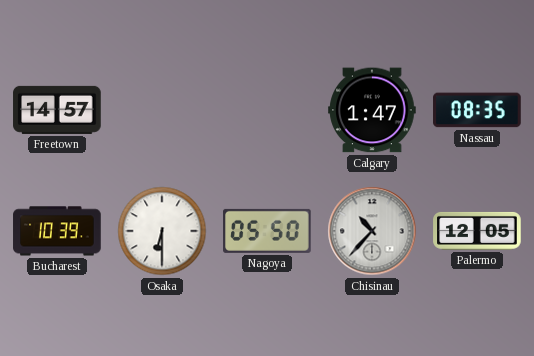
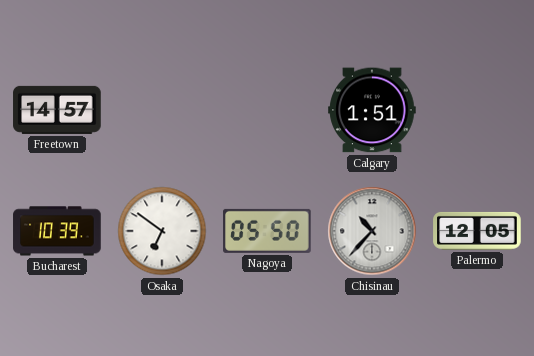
Calgary: 1:47 -> 1:51 (372, 110)
Nassau: 08:35 -> none (477, 110)
Osaka: 6:30 -> 6:51 (162, 231)
